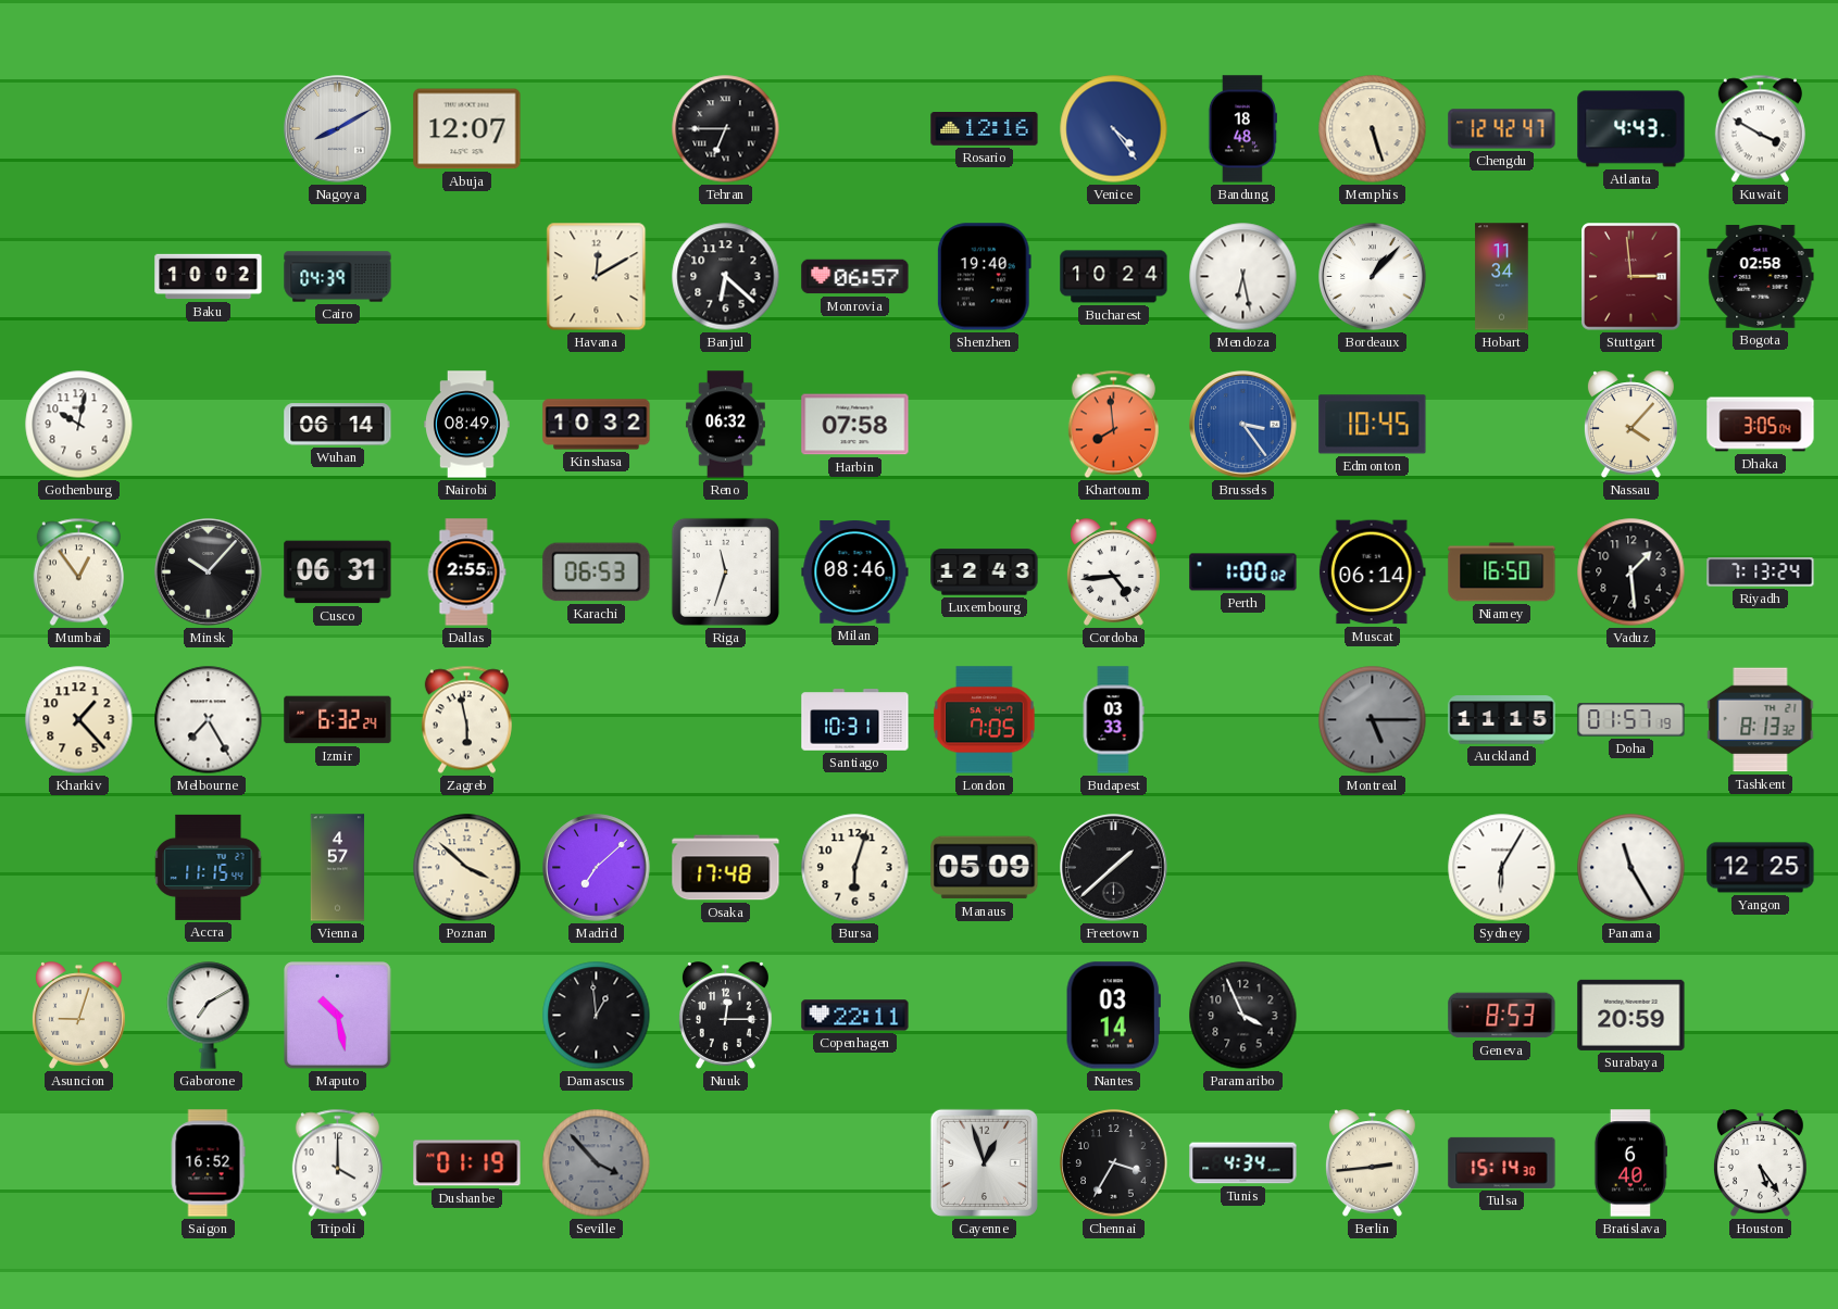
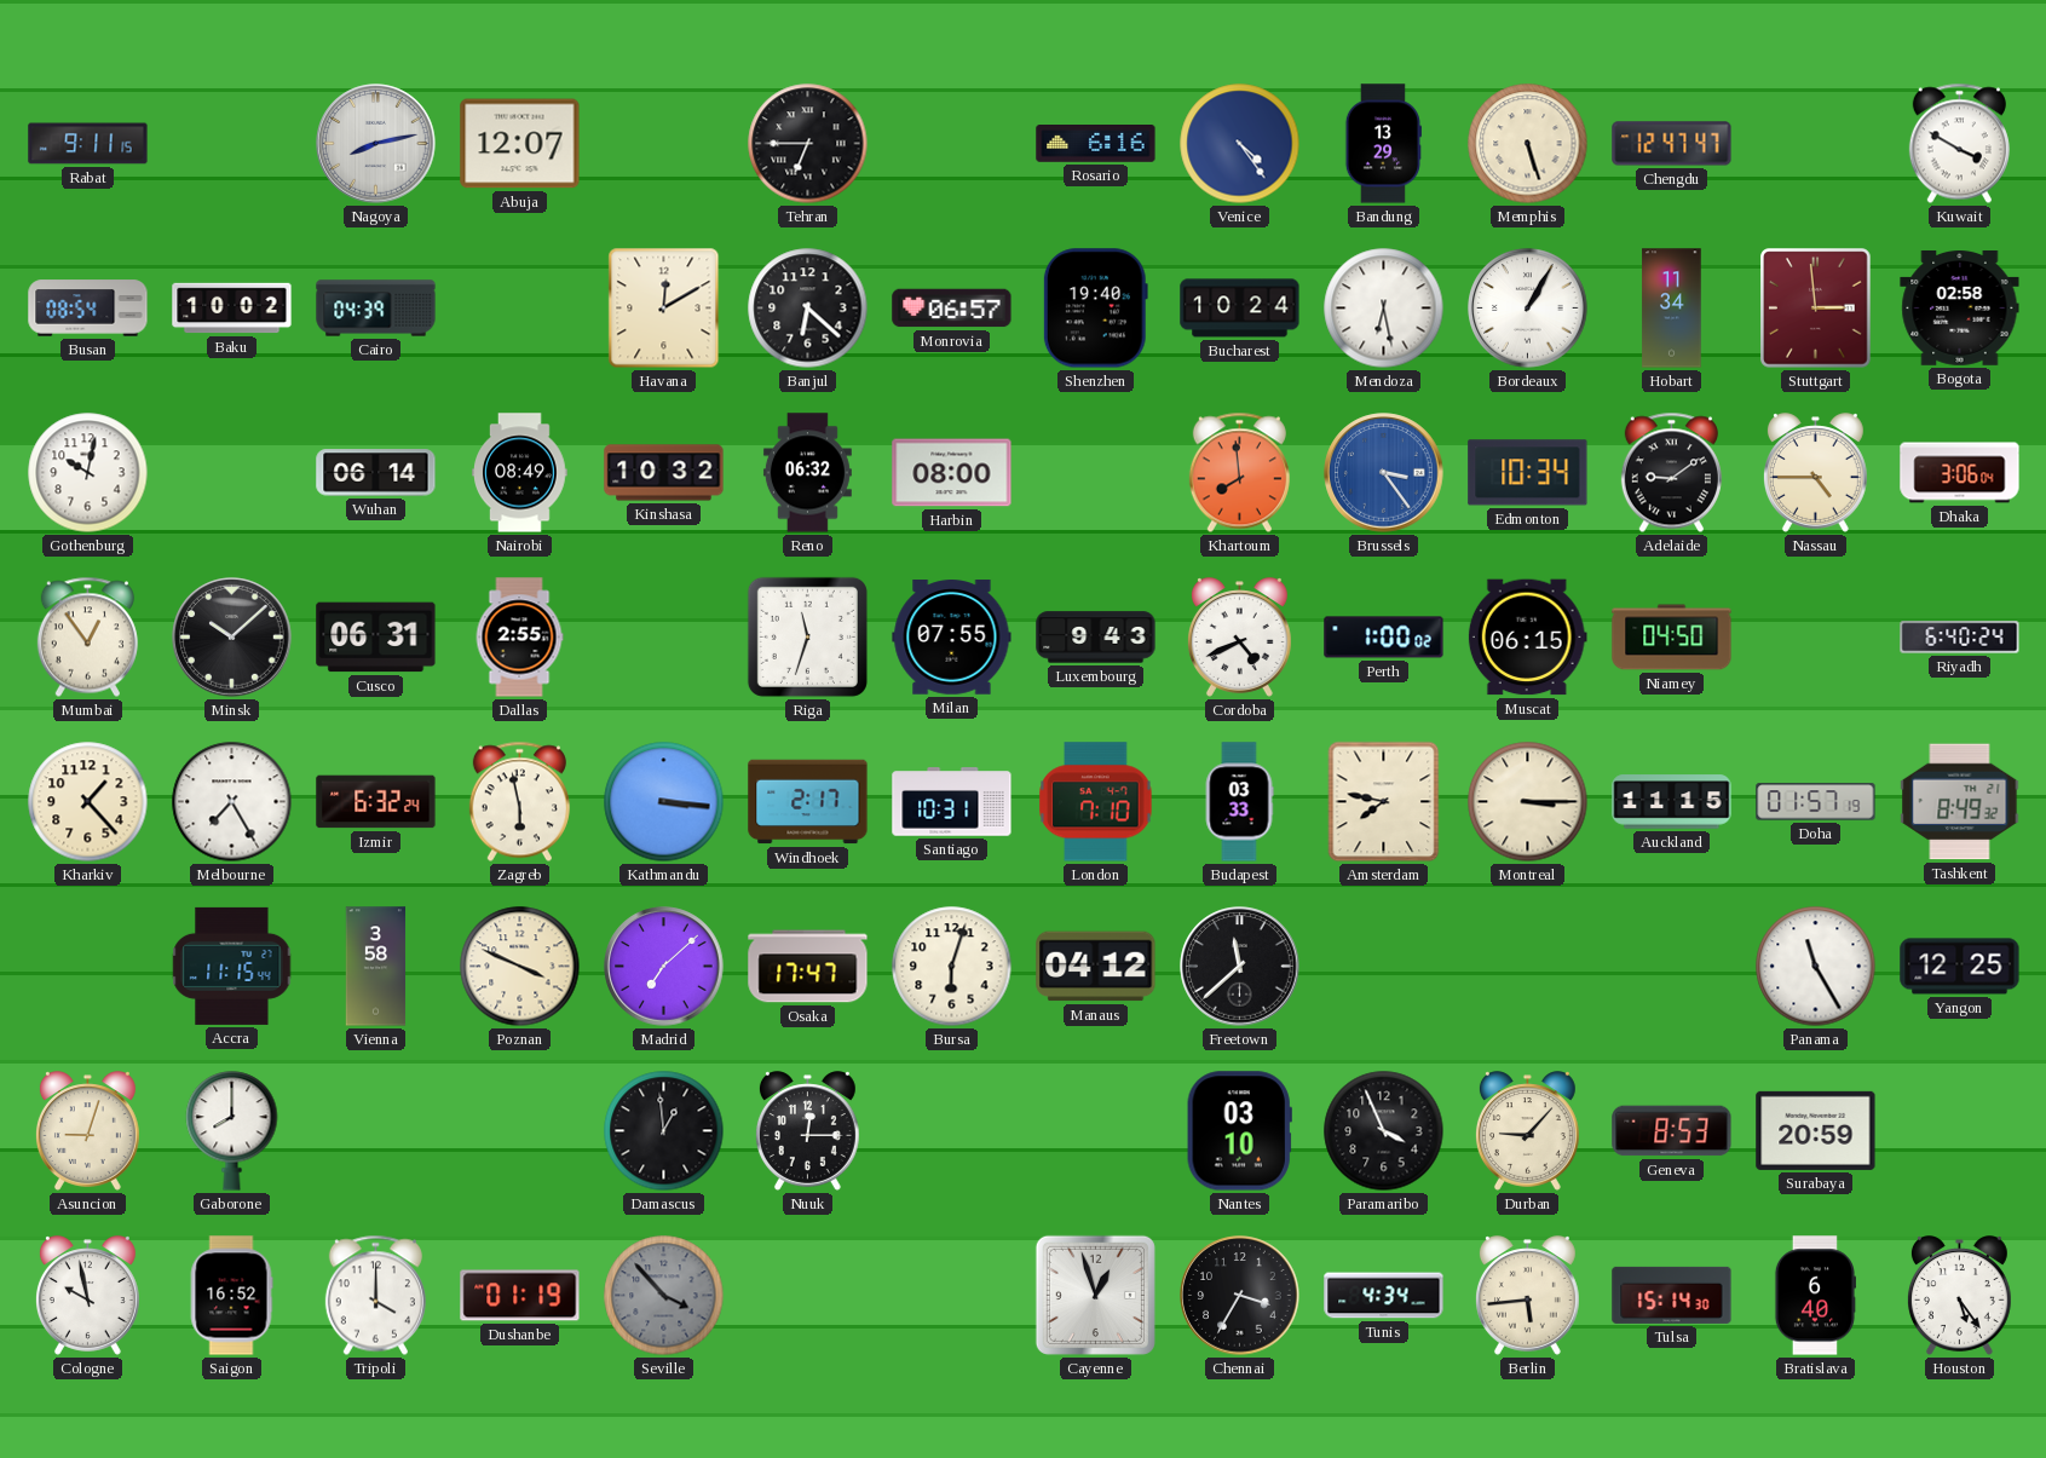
Rabat: none -> 9:11 (88, 144)
Nagoya: 8:10 -> 8:13 (376, 144)
Rosario: 12:16 -> 6:16 (1096, 144)
Bandung: 18:48 -> 13:29 (1383, 144)
Chengdu: 12:42 -> 12:47 (1672, 144)
Atlanta: 4:43 -> none (1631, 129)
Busan: none -> 08:54 (88, 309)
Bordeaux: 1:07 -> 1:05 (1528, 309)
Harbin: 07:58 -> 08:00 (952, 473)
Edmonton: 10:45 -> 10:34 (1528, 473)
Adelaide: none -> 9:09 (1671, 473)
Nassau: 4:07 -> 4:45 (1815, 473)
Dhaka: 3:05 -> 3:06 (1960, 473)
Minsk: 10:07 -> 10:08 (232, 638)
Karachi: 06:53 -> none (597, 572)
Milan: 08:46 -> 07:55 (952, 638)
Luxembourg: 12:43 -> 9:43 (1096, 638)
Cordoba: 4:44 -> 4:41 (1239, 638)
Muscat: 06:14 -> 06:15 (1527, 638)
Niamey: 16:50 -> 04:50 (1672, 638)
Vaduz: 1:29 -> none (1631, 572)
Riyadh: 7:13 -> 6:40 (1960, 638)
Kathmandu: none -> 3:16 (664, 802)
Windhoek: none -> 2:17 (808, 802)
London: 7:05 -> 7:10 (1096, 802)
Amsterdam: none -> 7:47 (1384, 802)
Montreal: 5:15 -> 3:15 (1528, 802)
Montreal dial: grey -> cream (1528, 802)
Tashkent: 8:13 -> 8:49 (1960, 802)
Vienna: 4:57 -> 3:58 (376, 967)
Poznan: 3:52 -> 3:49 (520, 967)
Osaka: 17:48 -> 17:47 (808, 967)
Manaus: 05:09 -> 04:12 (1096, 967)
Freetown: 1:38 -> 11:38 (1240, 967)
Sydney: 6:05 -> none (1502, 868)
Gaborone: 7:10 -> 8:00 (232, 1131)
Maputo: 10:28 -> none (338, 1016)
Copenhagen: 22:11 -> none (855, 1016)
Nantes: 03:14 -> 03:10 (1239, 1131)
Durban: none -> 9:07 (1527, 1131)
Cologne: none -> 9:58 (87, 1296)
Berlin: 2:44 -> 5:44 (1527, 1296)
